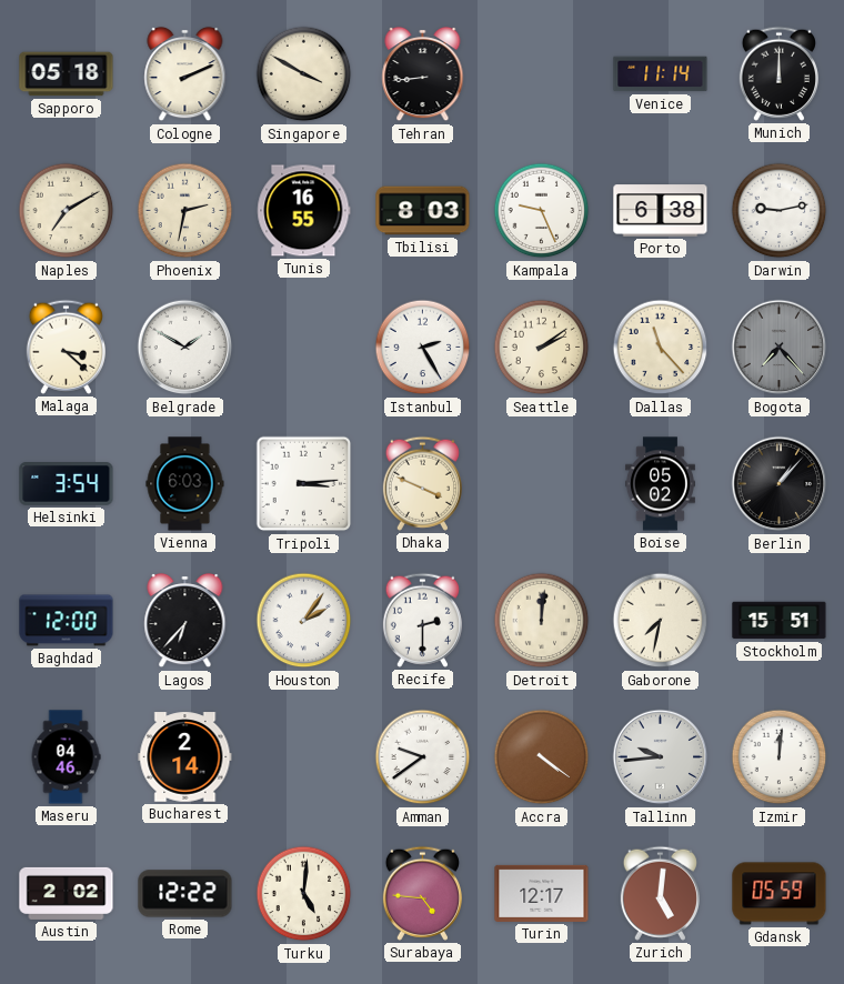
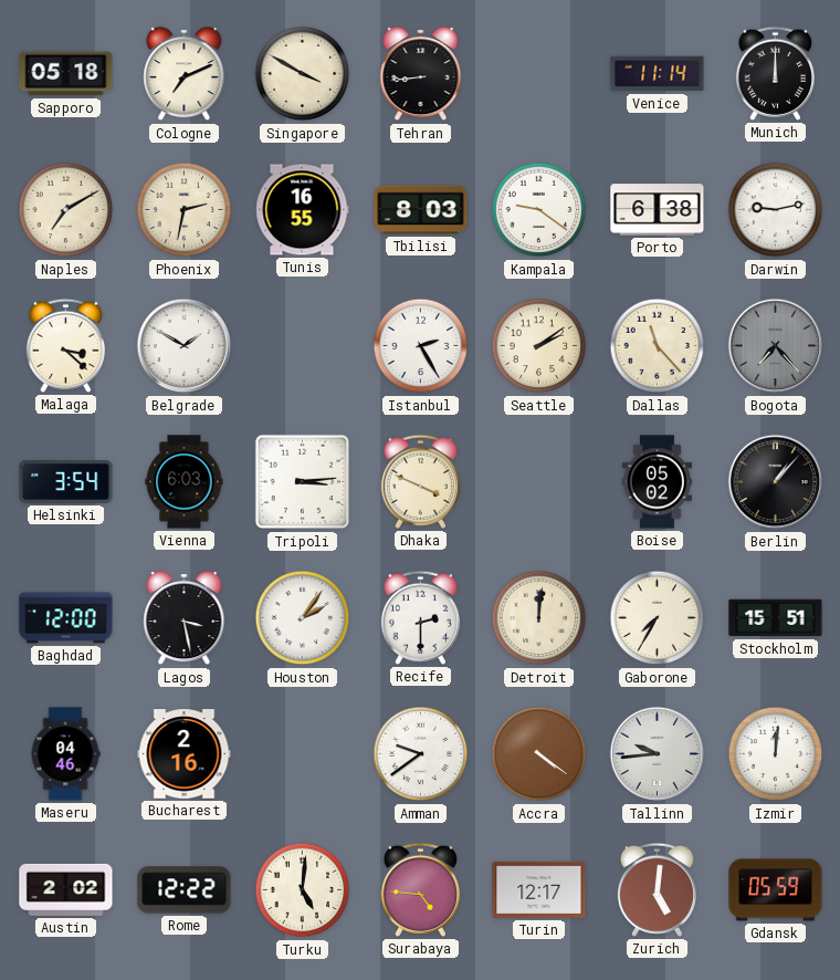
Cologne: 2:11 -> 7:11 (185, 74)
Kampala: 9:26 -> 9:21 (539, 210)
Lagos: 6:37 -> 3:28 (185, 618)
Gaborone: 7:32 -> 7:35 (658, 618)
Bucharest: 2:14 -> 2:16 (185, 754)
